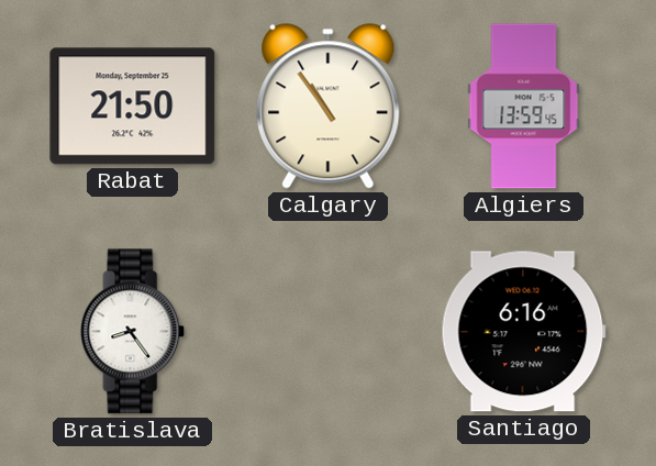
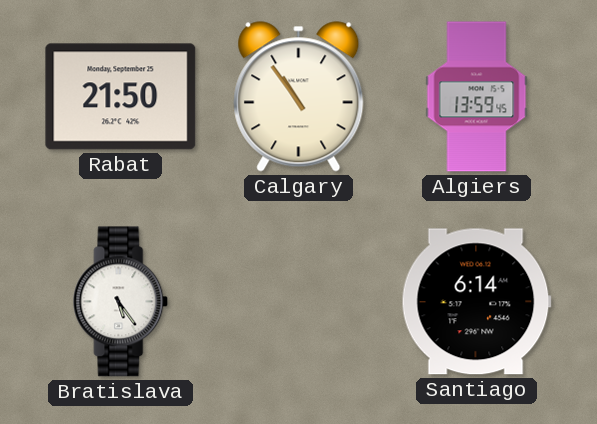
Bratislava: 8:24 -> 5:24 (121, 302)
Santiago: 6:16 -> 6:14 (476, 302)
